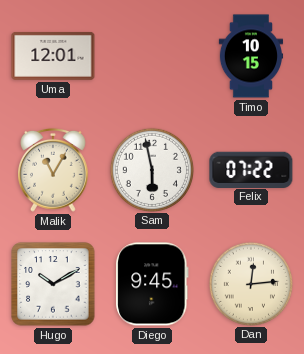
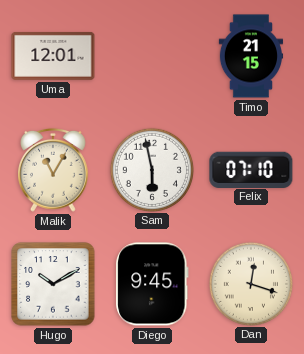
Timo: 10:15 -> 21:15 (251, 56)
Felix: 07:22 -> 07:10 (251, 169)
Dan: 12:14 -> 12:18 (250, 283)
